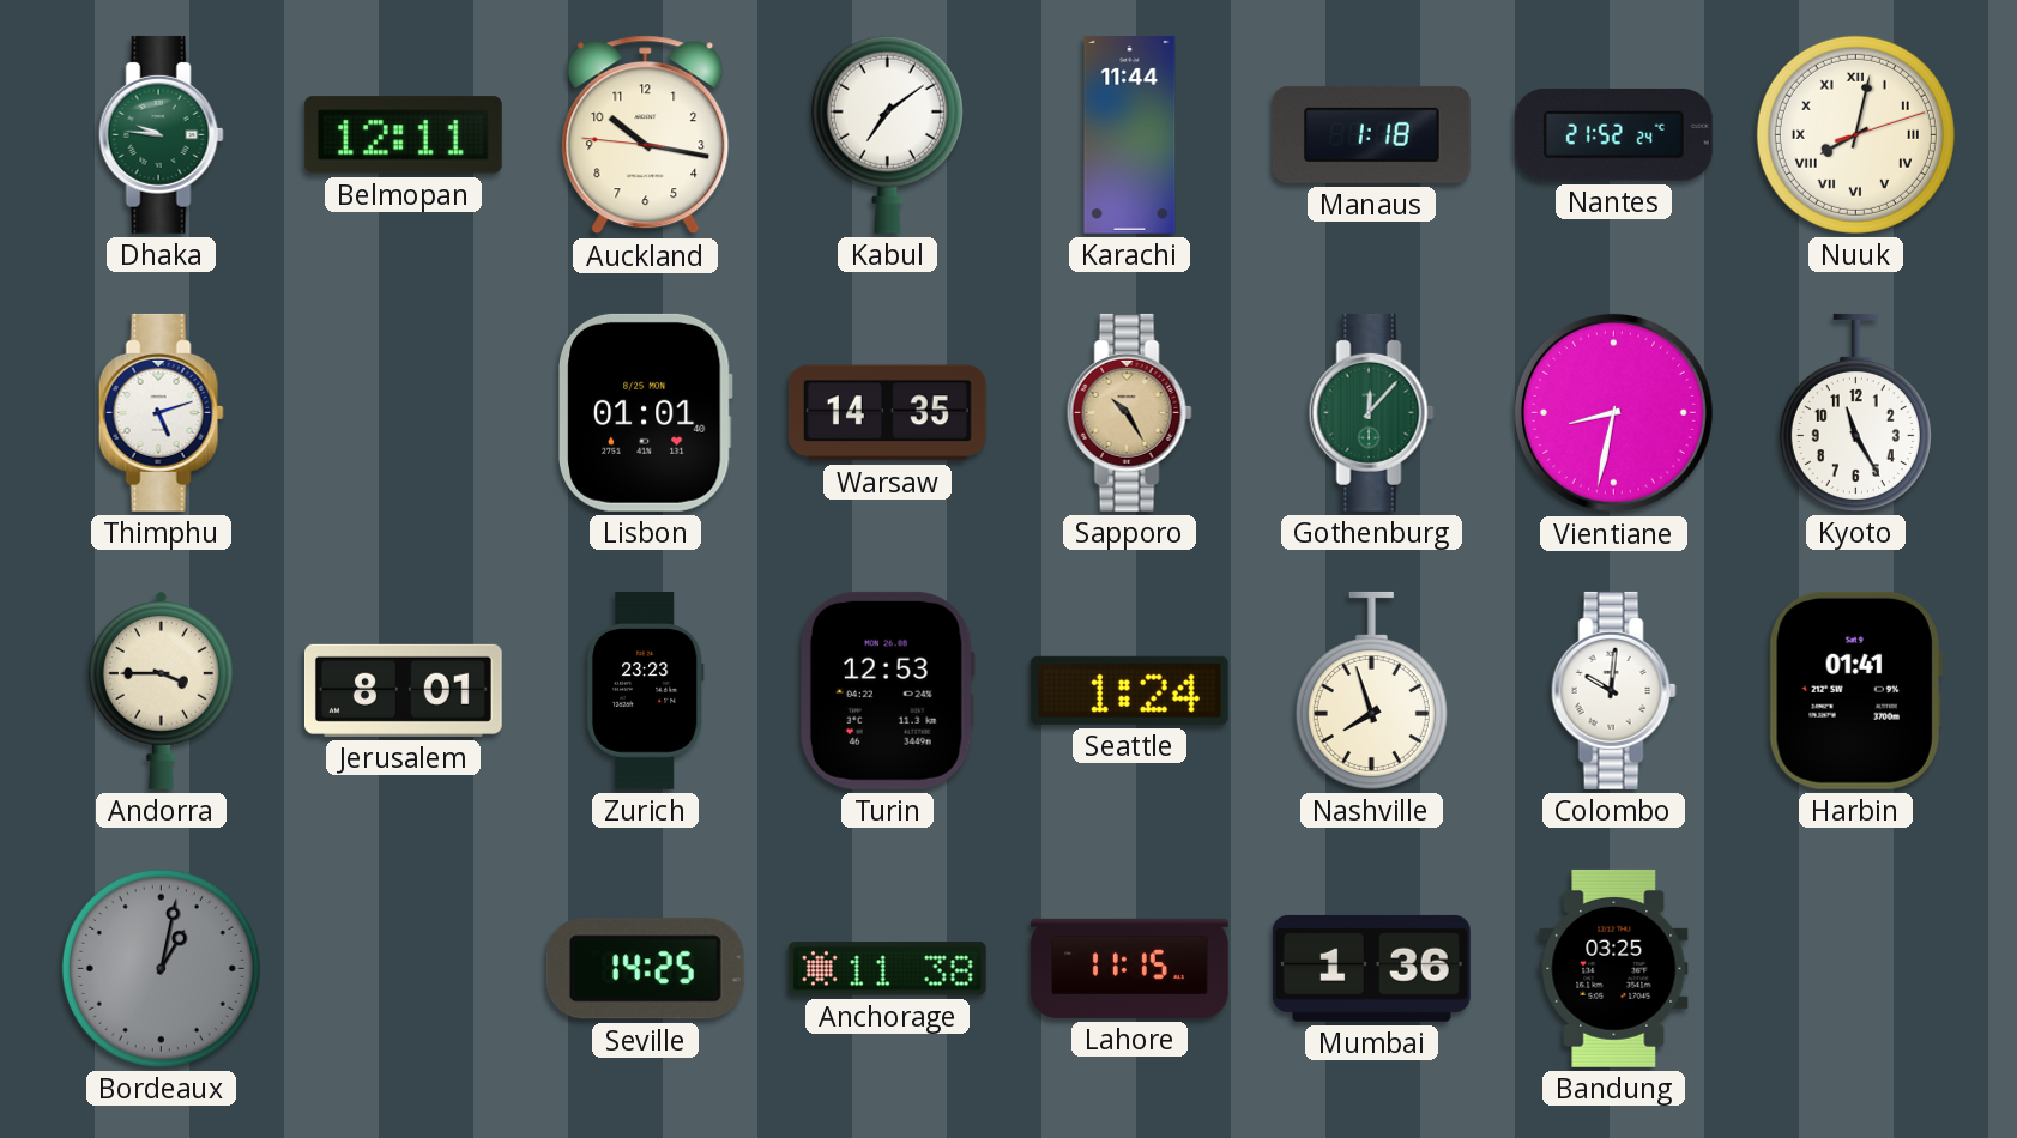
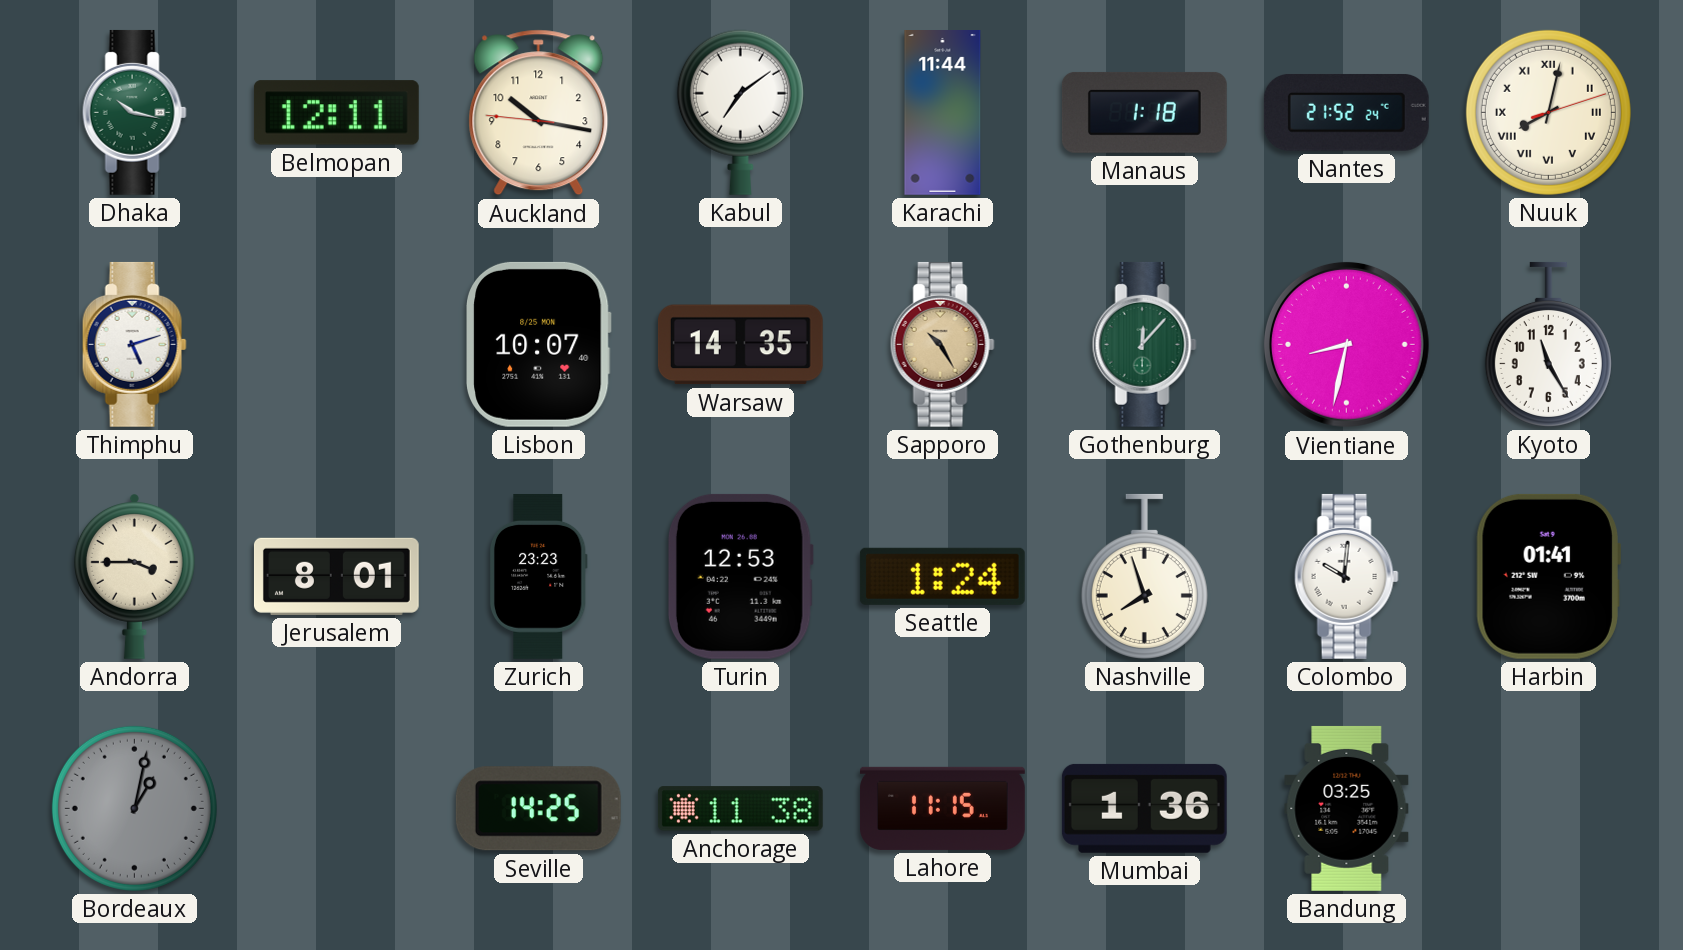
Dhaka: 9:46 -> 10:17 (134, 112)
Lisbon: 01:01 -> 10:07 (538, 344)
